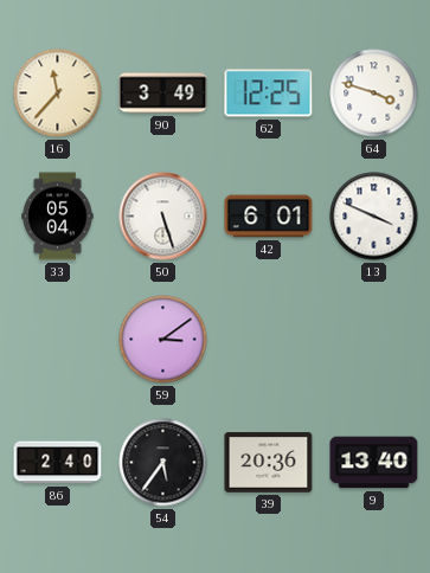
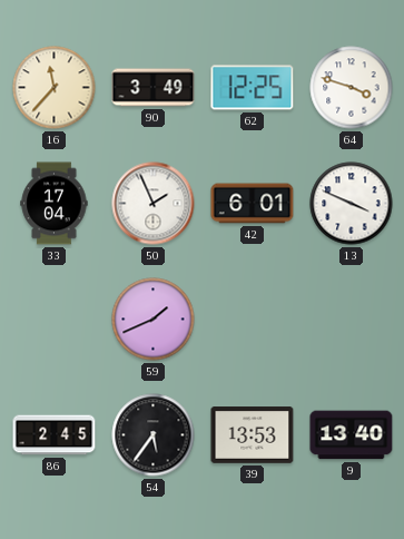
33: 05:04 -> 17:04 (55, 204)
50: 5:27 -> 1:56 (154, 204)
59: 3:09 -> 1:41 (154, 320)
86: 2:40 -> 2:45 (55, 435)
39: 20:36 -> 13:53 (253, 435)
